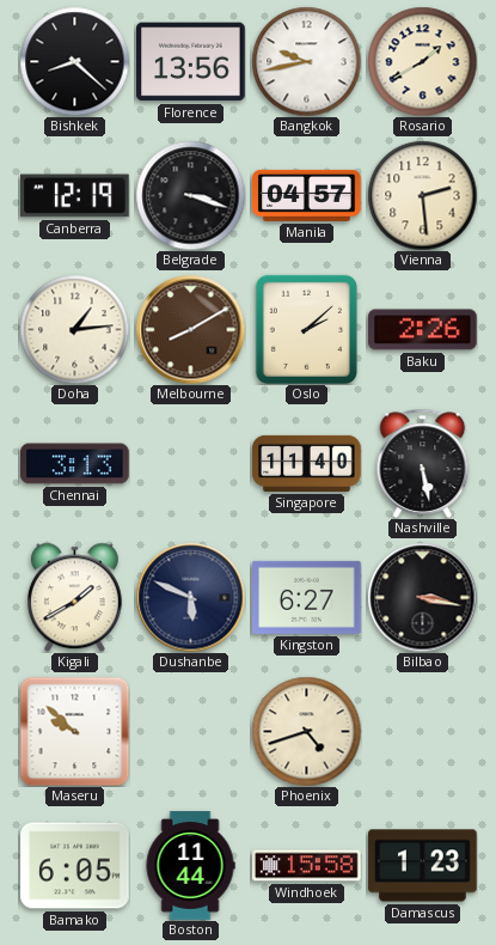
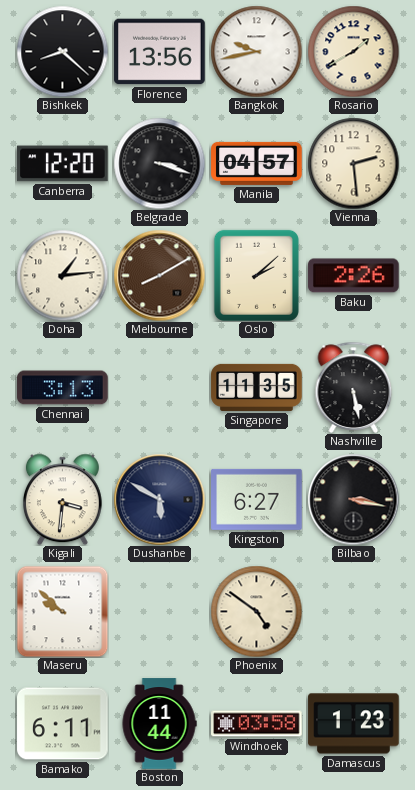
Canberra: 12:19 -> 12:20 (63, 164)
Singapore: 11:40 -> 11:35 (257, 387)
Kigali: 1:40 -> 3:31 (62, 499)
Dushanbe: 5:49 -> 5:50 (159, 499)
Phoenix: 4:42 -> 4:51 (256, 611)
Bamako: 6:05 -> 6:11 (63, 724)
Windhoek: 15:58 -> 03:58 (257, 724)
